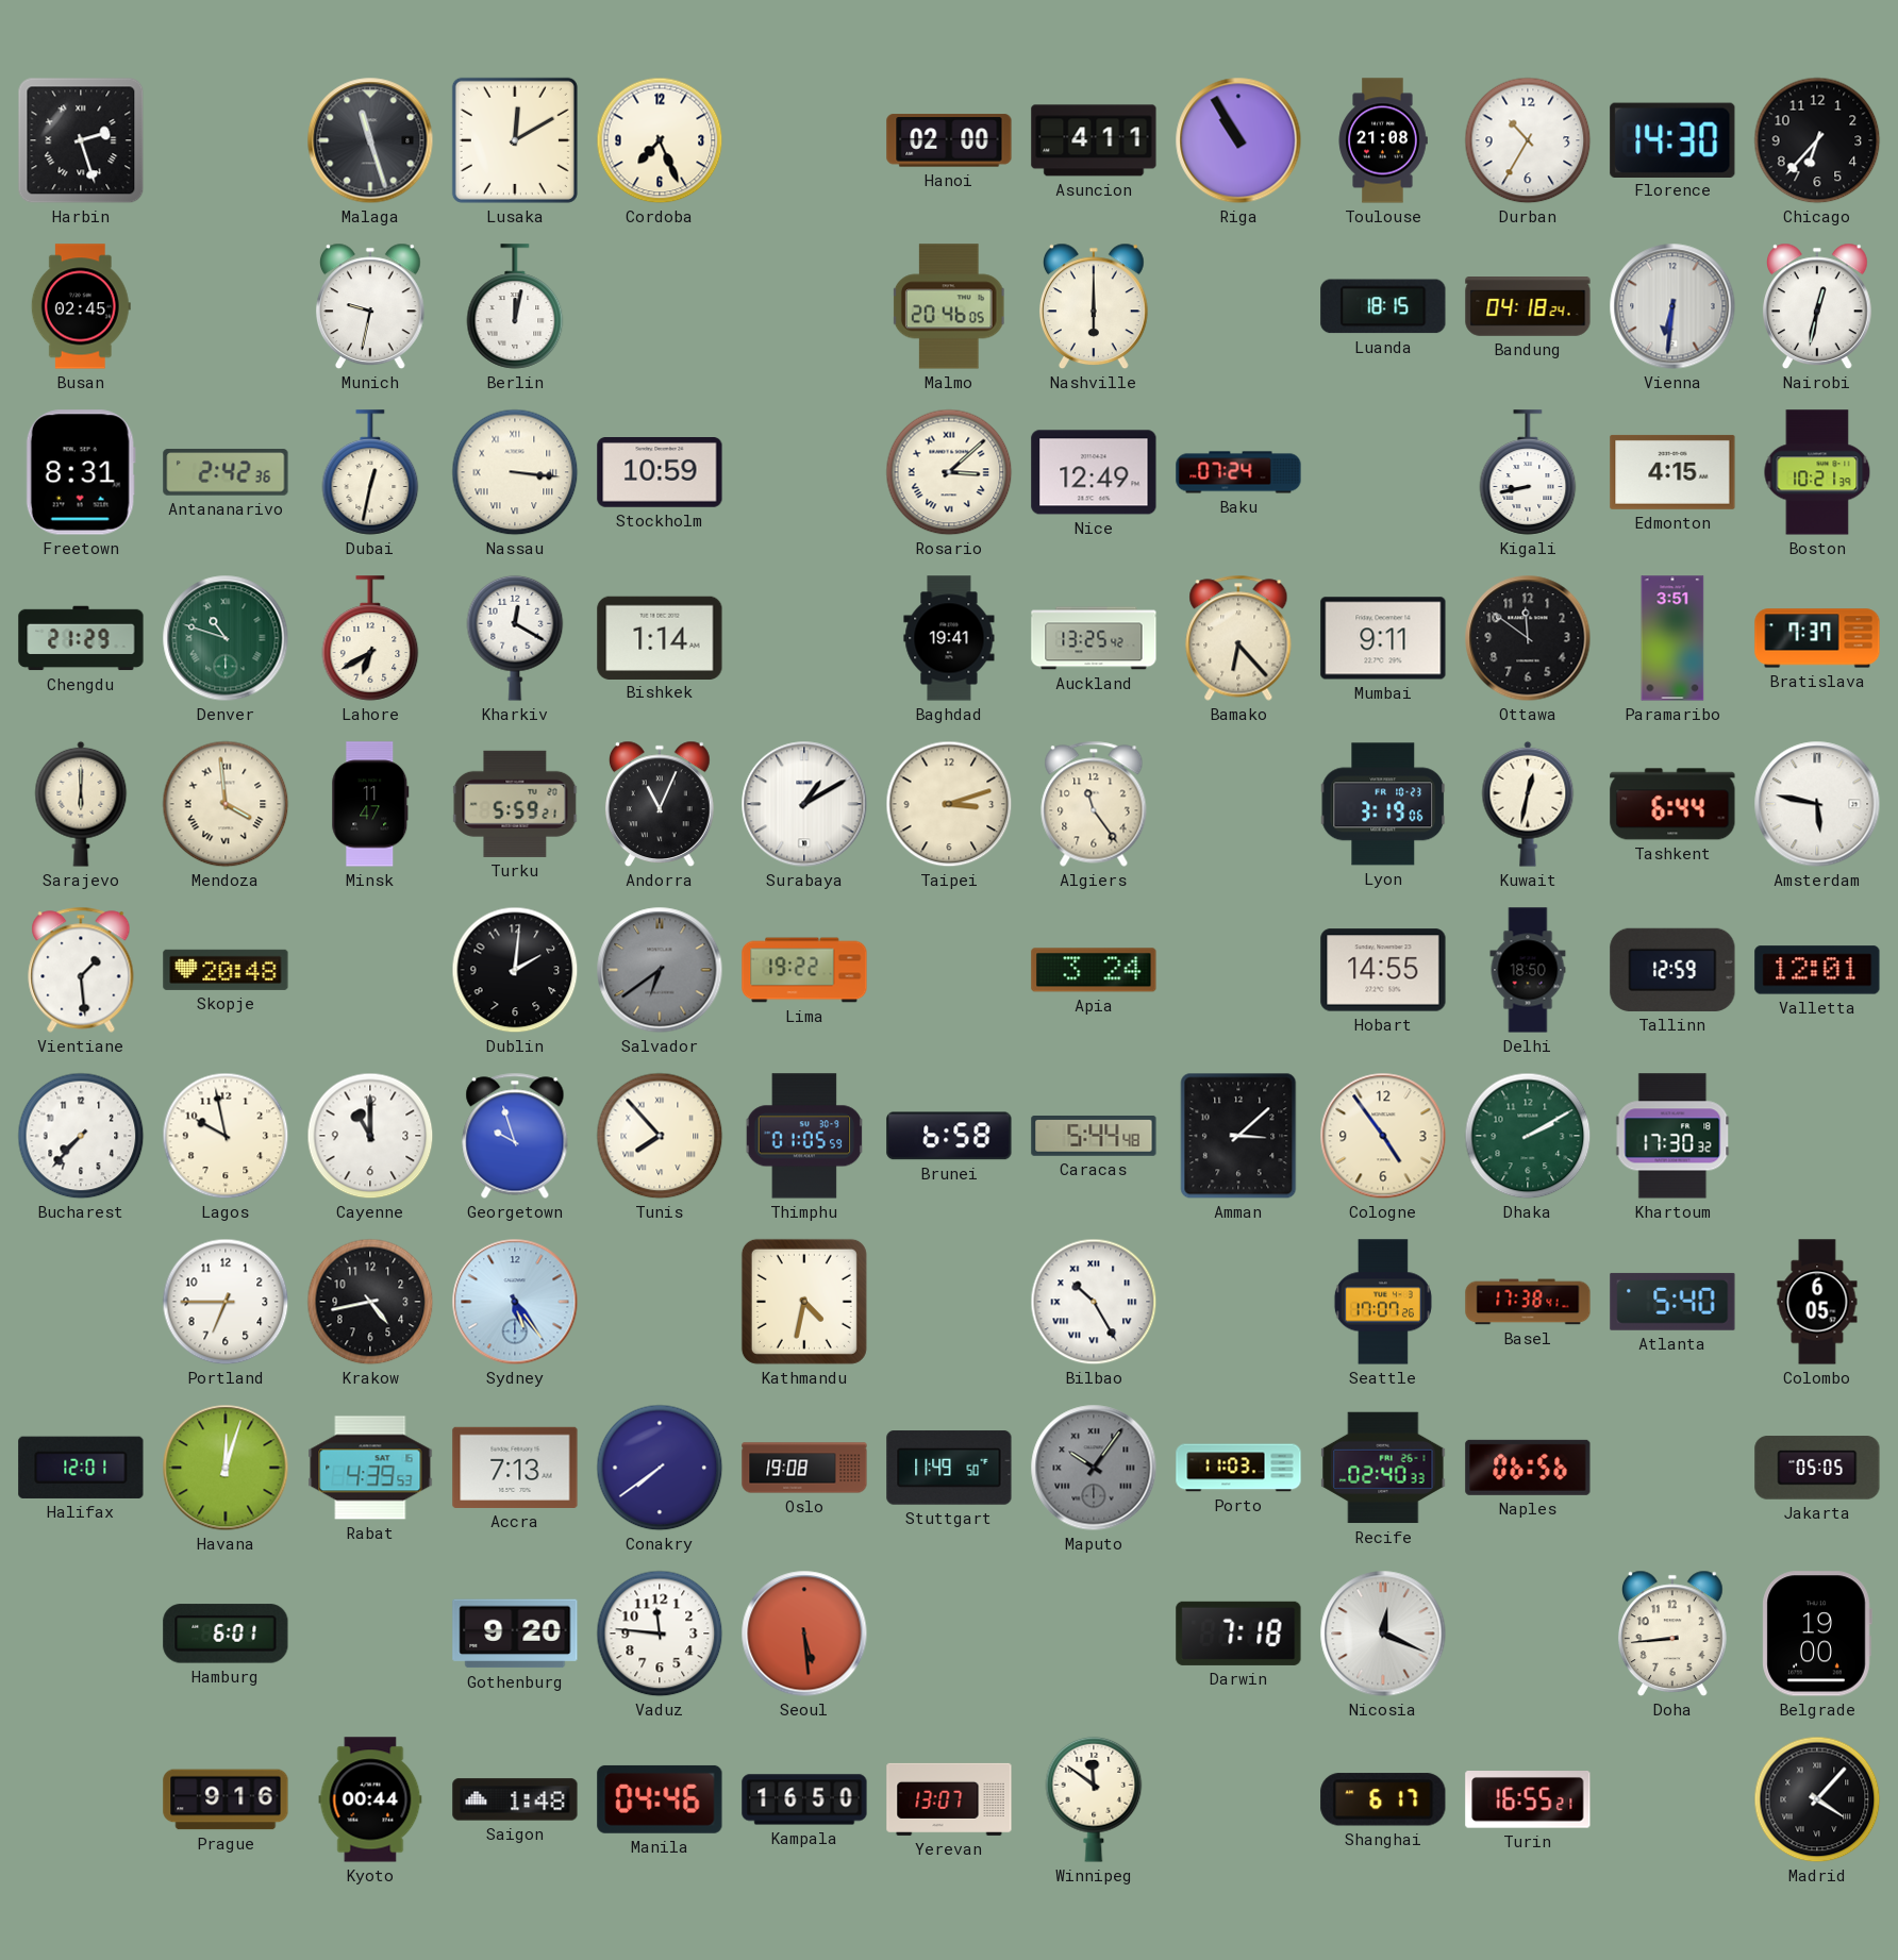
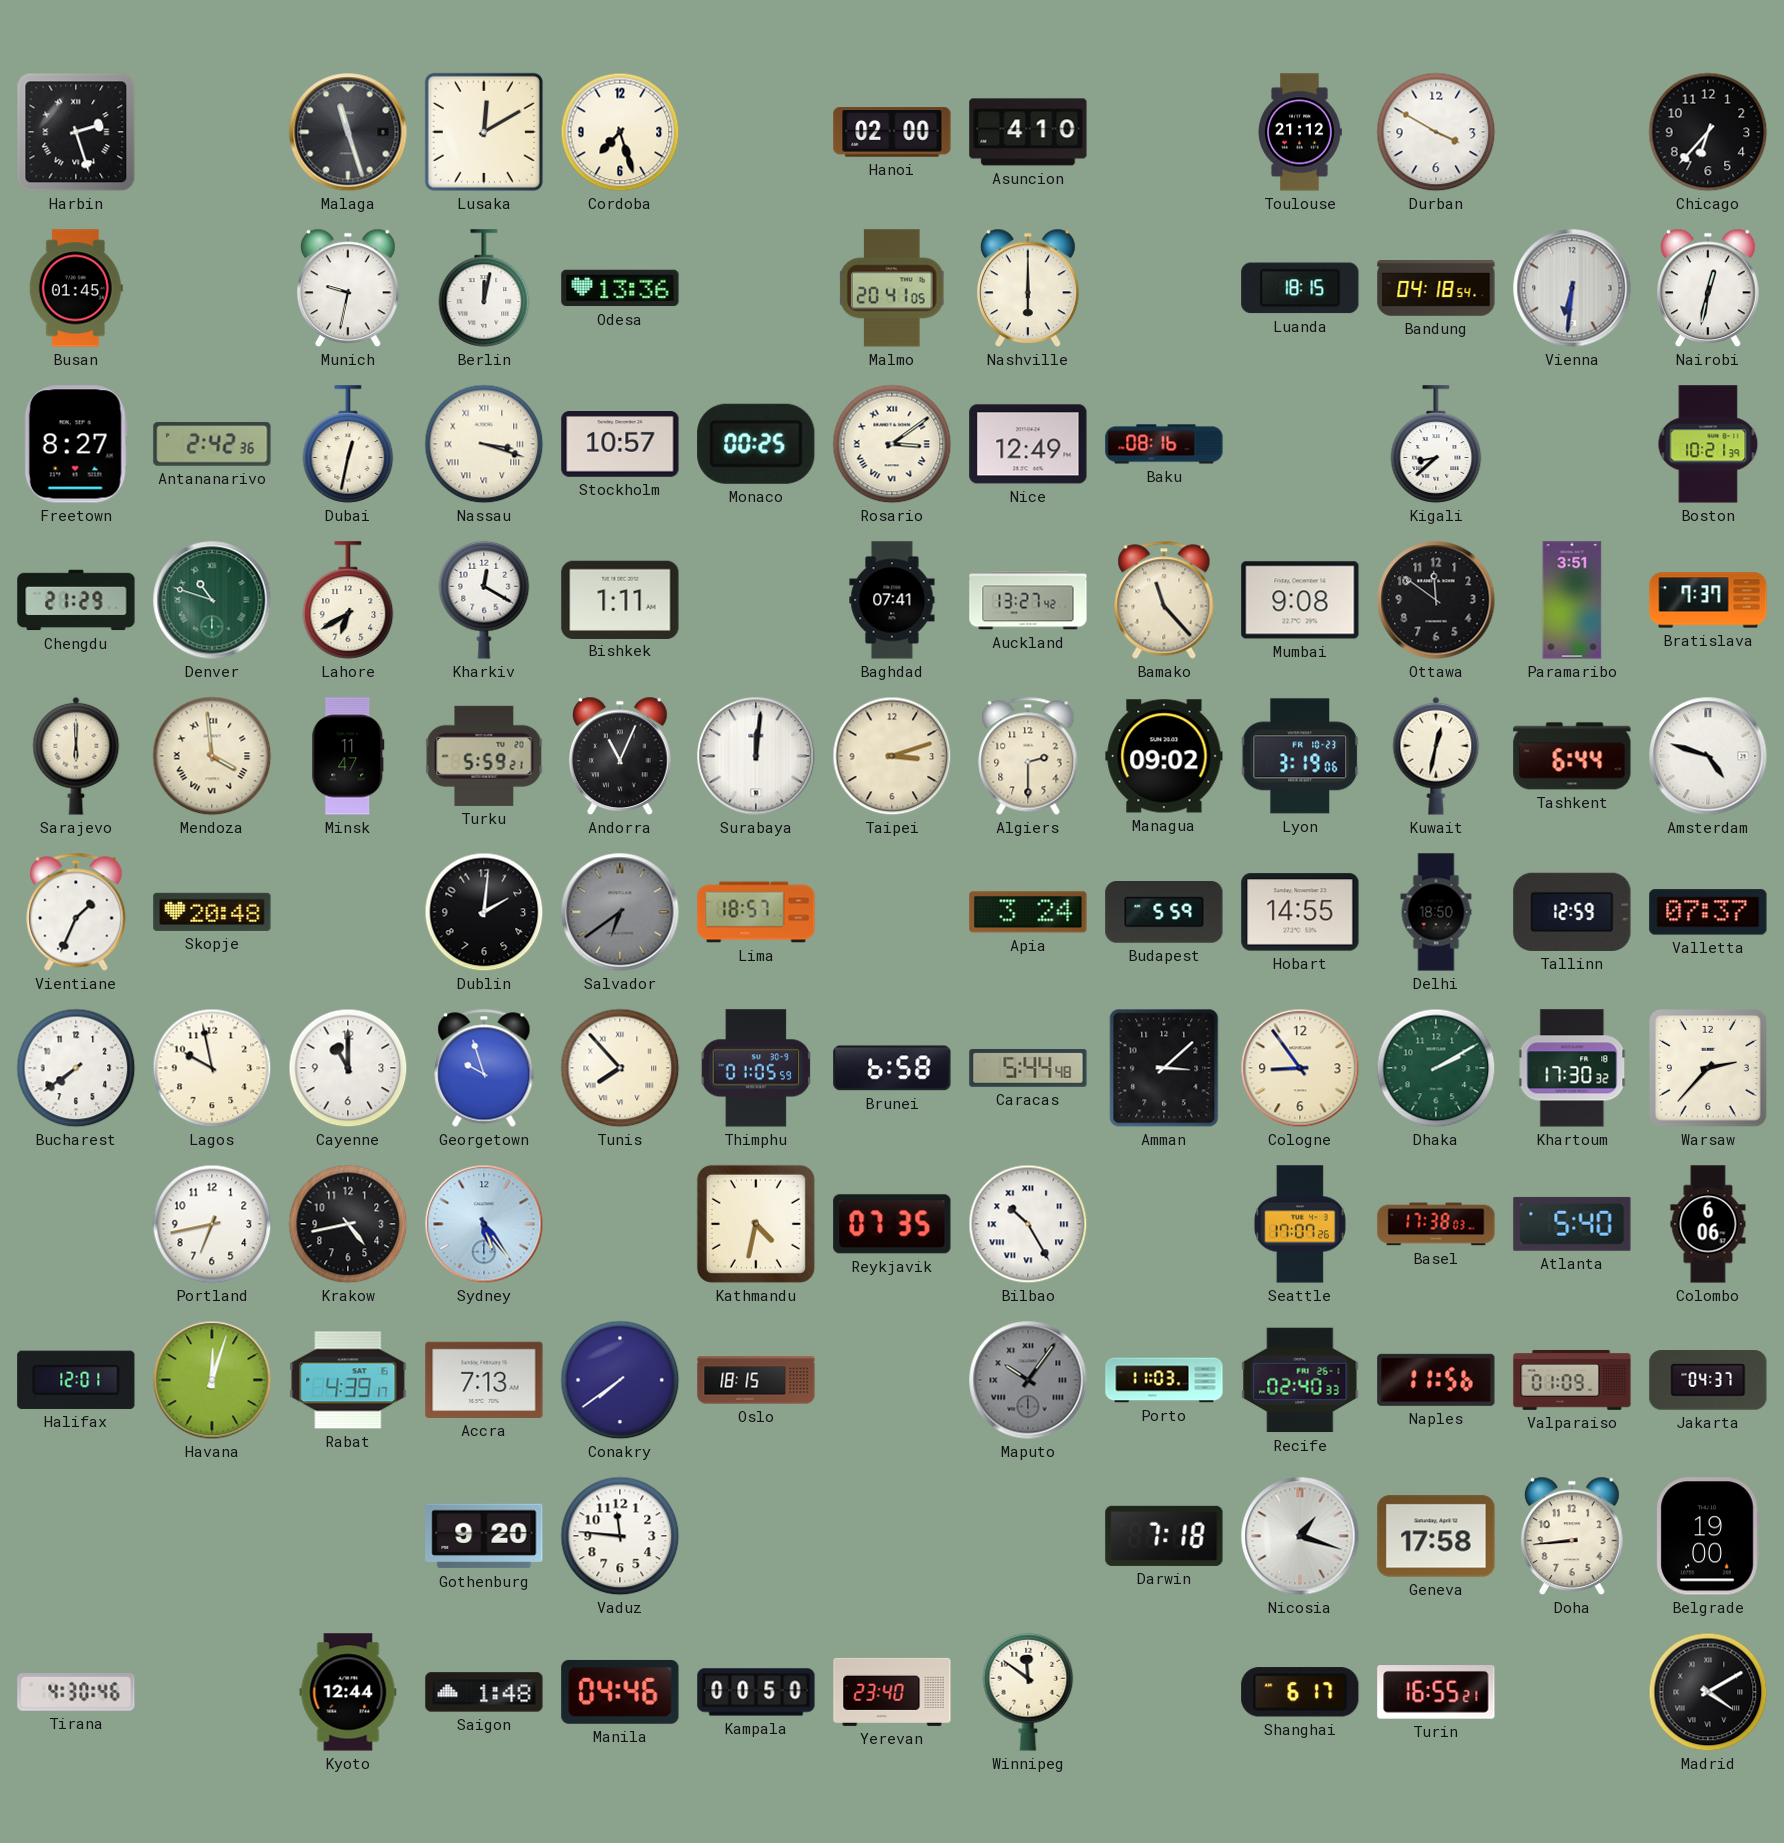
Cordoba: 7:26 -> 7:27 (620, 132)
Asuncion: 4:11 -> 4:10 (1028, 132)
Riga: 10:55 -> none (1238, 140)
Toulouse: 21:08 -> 21:12 (1300, 132)
Durban: 10:35 -> 3:50 (1436, 132)
Florence: 14:30 -> none (1672, 139)
Busan: 02:45 -> 01:45 (76, 288)
Odesa: none -> 13:36 (620, 288)
Malmo: 20:46 -> 20:41 (892, 288)
Bandung: 04:18:24 -> 04:18:54 (1436, 289)
Freetown: 8:31 -> 8:27 (76, 444)
Nassau: 3:16 -> 3:18 (484, 444)
Stockholm: 10:59 -> 10:57 (620, 445)
Monaco: none -> 00:25 (756, 444)
Rosario: 3:08 -> 3:09 (892, 444)
Baku: 07:24 -> 08:16 (1164, 444)
Kigali: 8:43 -> 8:38 (1436, 444)
Edmonton: 4:15 -> none (1672, 472)
Bishkek: 1:14 -> 1:11 (620, 599)
Baghdad: 19:41 -> 07:41 (892, 600)
Auckland: 13:25 -> 13:27 (1028, 600)
Bamako: 6:23 -> 11:23 (1164, 600)
Mumbai: 9:11 -> 9:08 (1300, 600)
Surabaya: 1:10 -> 12:01 (756, 756)
Algiers: 11:24 -> 2:30 (1028, 756)
Managua: none -> 09:02 (1164, 756)
Amsterdam: 5:47 -> 4:48 (1708, 756)
Vientiane: 1:29 -> 1:34 (76, 912)
Lima: 19:22 -> 18:57 (756, 912)
Budapest: none -> 5:59 (1164, 913)
Valletta: 12:01 -> 07:37 (1708, 912)
Bucharest: 7:37 -> 7:39 (76, 1068)
Cologne: 4:54 -> 8:54 (1300, 1068)
Warsaw: none -> 2:37 (1709, 1069)
Portland: 6:45 -> 6:43 (212, 1224)
Reykjavik: none -> 07:35 (892, 1224)
Basel: 17:38:41 -> 17:38:03 (1436, 1224)
Colombo: 6:05 -> 6:06 (1708, 1224)
Rabat: 4:39:53 -> 4:39:17 (348, 1380)
Oslo: 19:08 -> 18:15 (756, 1380)
Stuttgart: 11:49 -> none (949, 1468)
Naples: 06:56 -> 11:56 (1436, 1380)
Valparaiso: none -> 01:09 (1572, 1380)
Jakarta: 05:05 -> 04:37 (1708, 1380)
Hamburg: 6:01 -> none (226, 1634)
Seoul: 5:29 -> none (804, 1634)
Nicosia: 12:19 -> 1:18 (1300, 1536)
Geneva: none -> 17:58 (1436, 1536)
Tirana: none -> 4:30 (76, 1693)
Prague: 9:16 -> none (226, 1799)
Kyoto: 00:44 -> 12:44 (348, 1692)
Kampala: 16:50 -> 00:50 (756, 1692)
Yerevan: 13:07 -> 23:40 (892, 1692)
Madrid: 4:07 -> 4:10 (1708, 1692)
